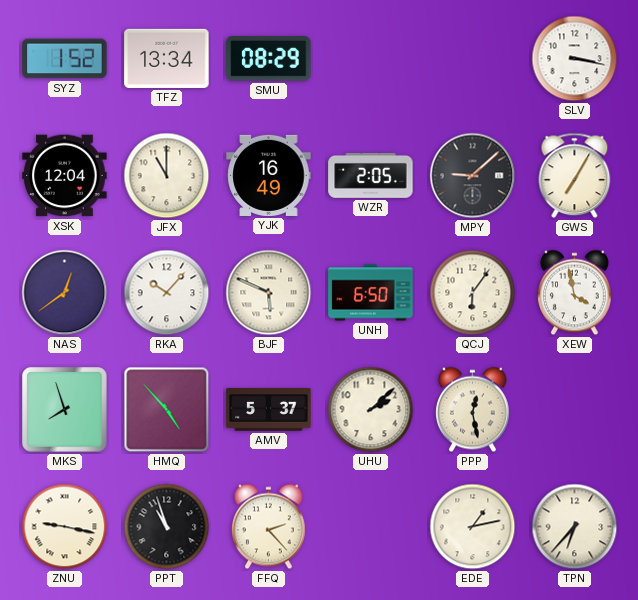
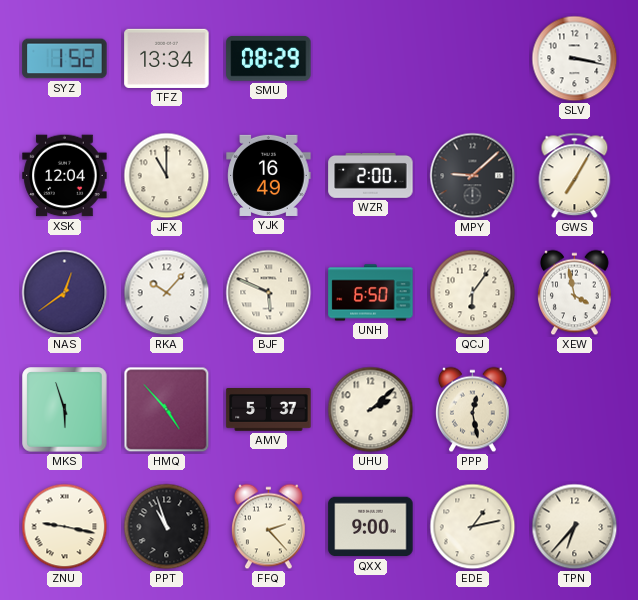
WZR: 2:05 -> 2:00 (371, 175)
MKS: 7:57 -> 5:57 (65, 410)
QXX: none -> 9:00 (371, 527)
